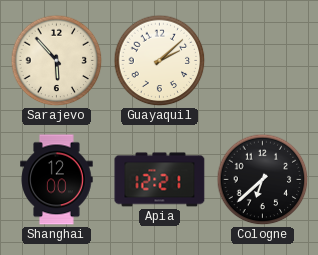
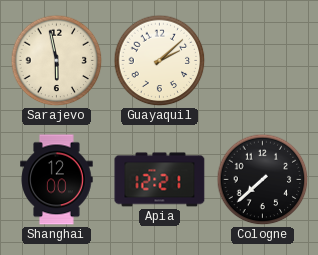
Sarajevo: 5:53 -> 5:58 (57, 61)
Cologne: 6:38 -> 7:38 (263, 180)
